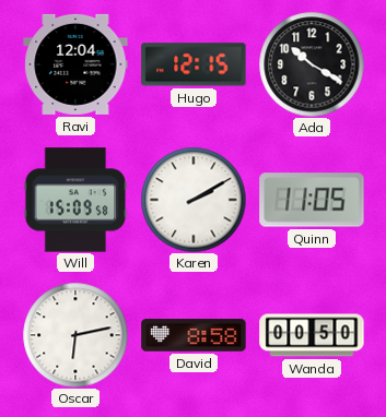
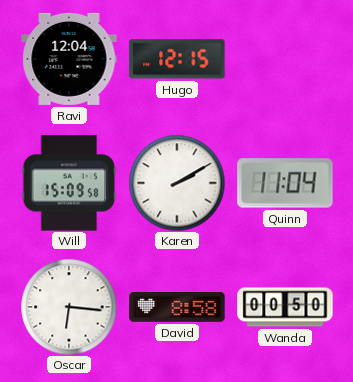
Ada: 10:20 -> none (312, 64)
Quinn: 11:05 -> 11:04 (285, 183)
Oscar: 6:13 -> 6:16 (69, 307)
